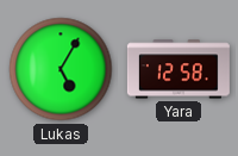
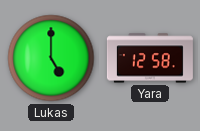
Lukas: 5:05 -> 5:00 (51, 58)
